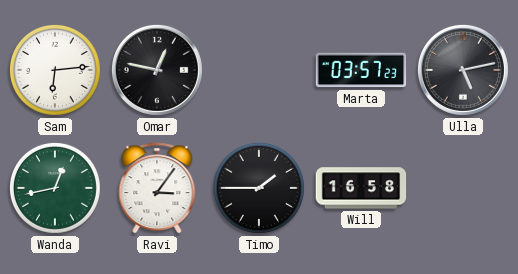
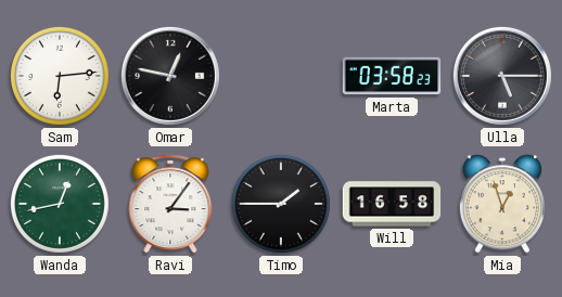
Marta: 03:57 -> 03:58 (392, 76)
Ulla: 5:13 -> 5:15 (502, 76)
Mia: none -> 12:57 (502, 204)
